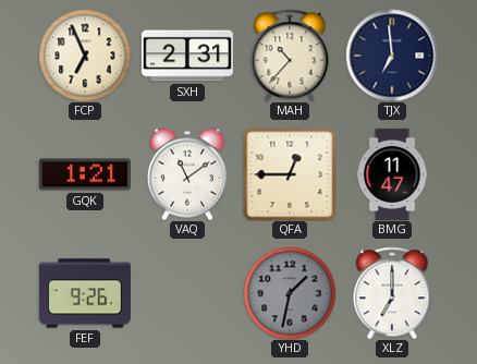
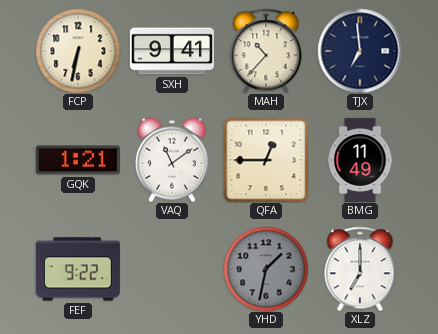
FCP: 6:56 -> 6:32 (78, 51)
SXH: 2:31 -> 9:41 (172, 51)
BMG: 11:47 -> 11:49 (360, 160)
FEF: 9:26 -> 9:22 (78, 269)
